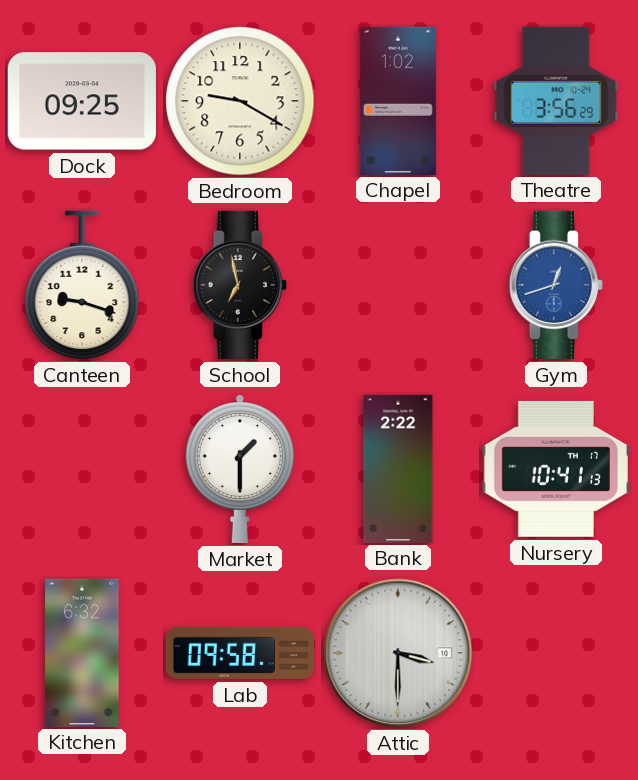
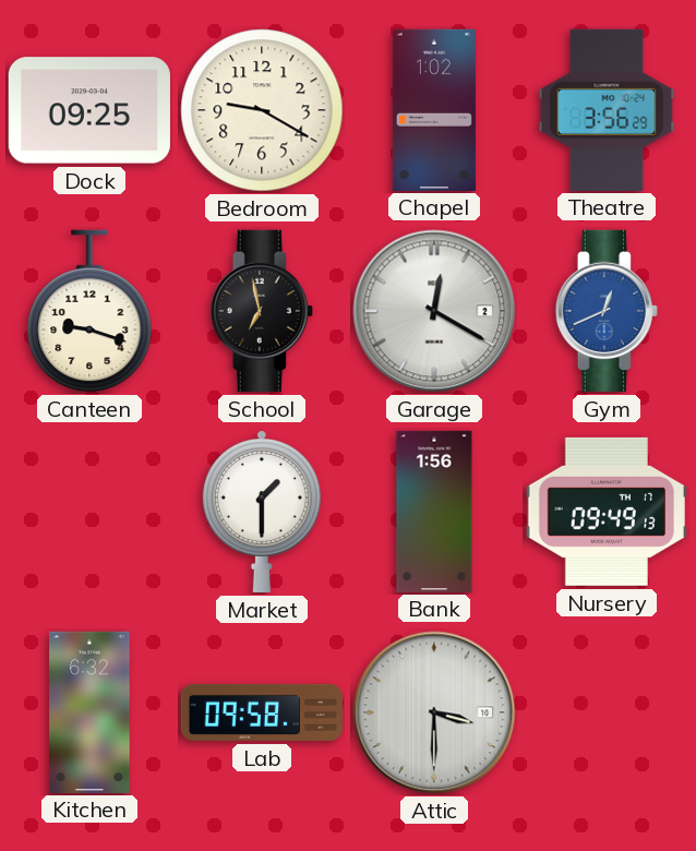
Garage: none -> 12:20 (434, 311)
Gym: 12:42 -> 12:41 (607, 311)
Bank: 2:22 -> 1:56 (434, 511)
Nursery: 10:41 -> 09:49 (607, 512)
